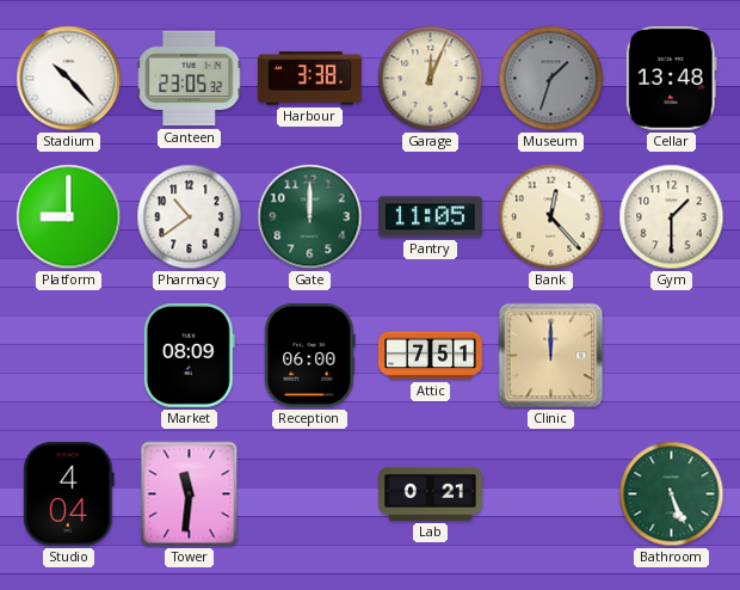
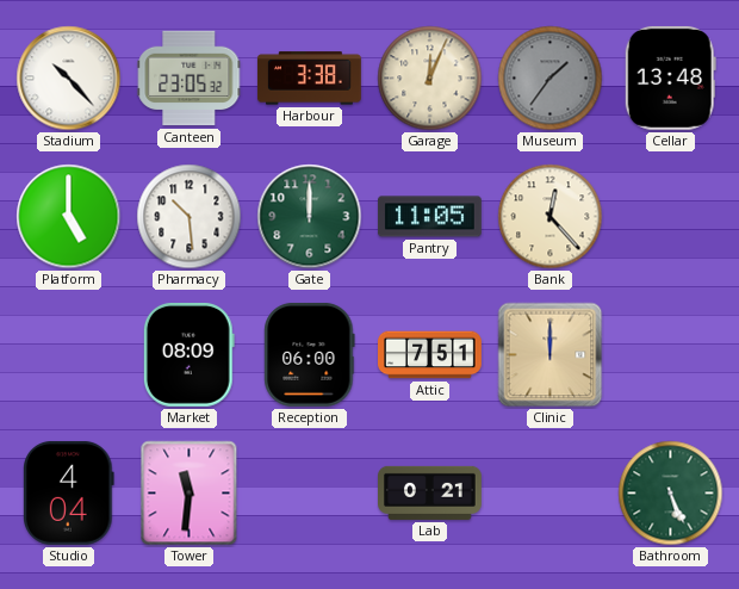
Museum: 1:33 -> 1:36 (551, 79)
Platform: 9:00 -> 5:00 (69, 217)
Pharmacy: 10:39 -> 10:29 (190, 217)
Gym: 1:30 -> none (672, 217)
